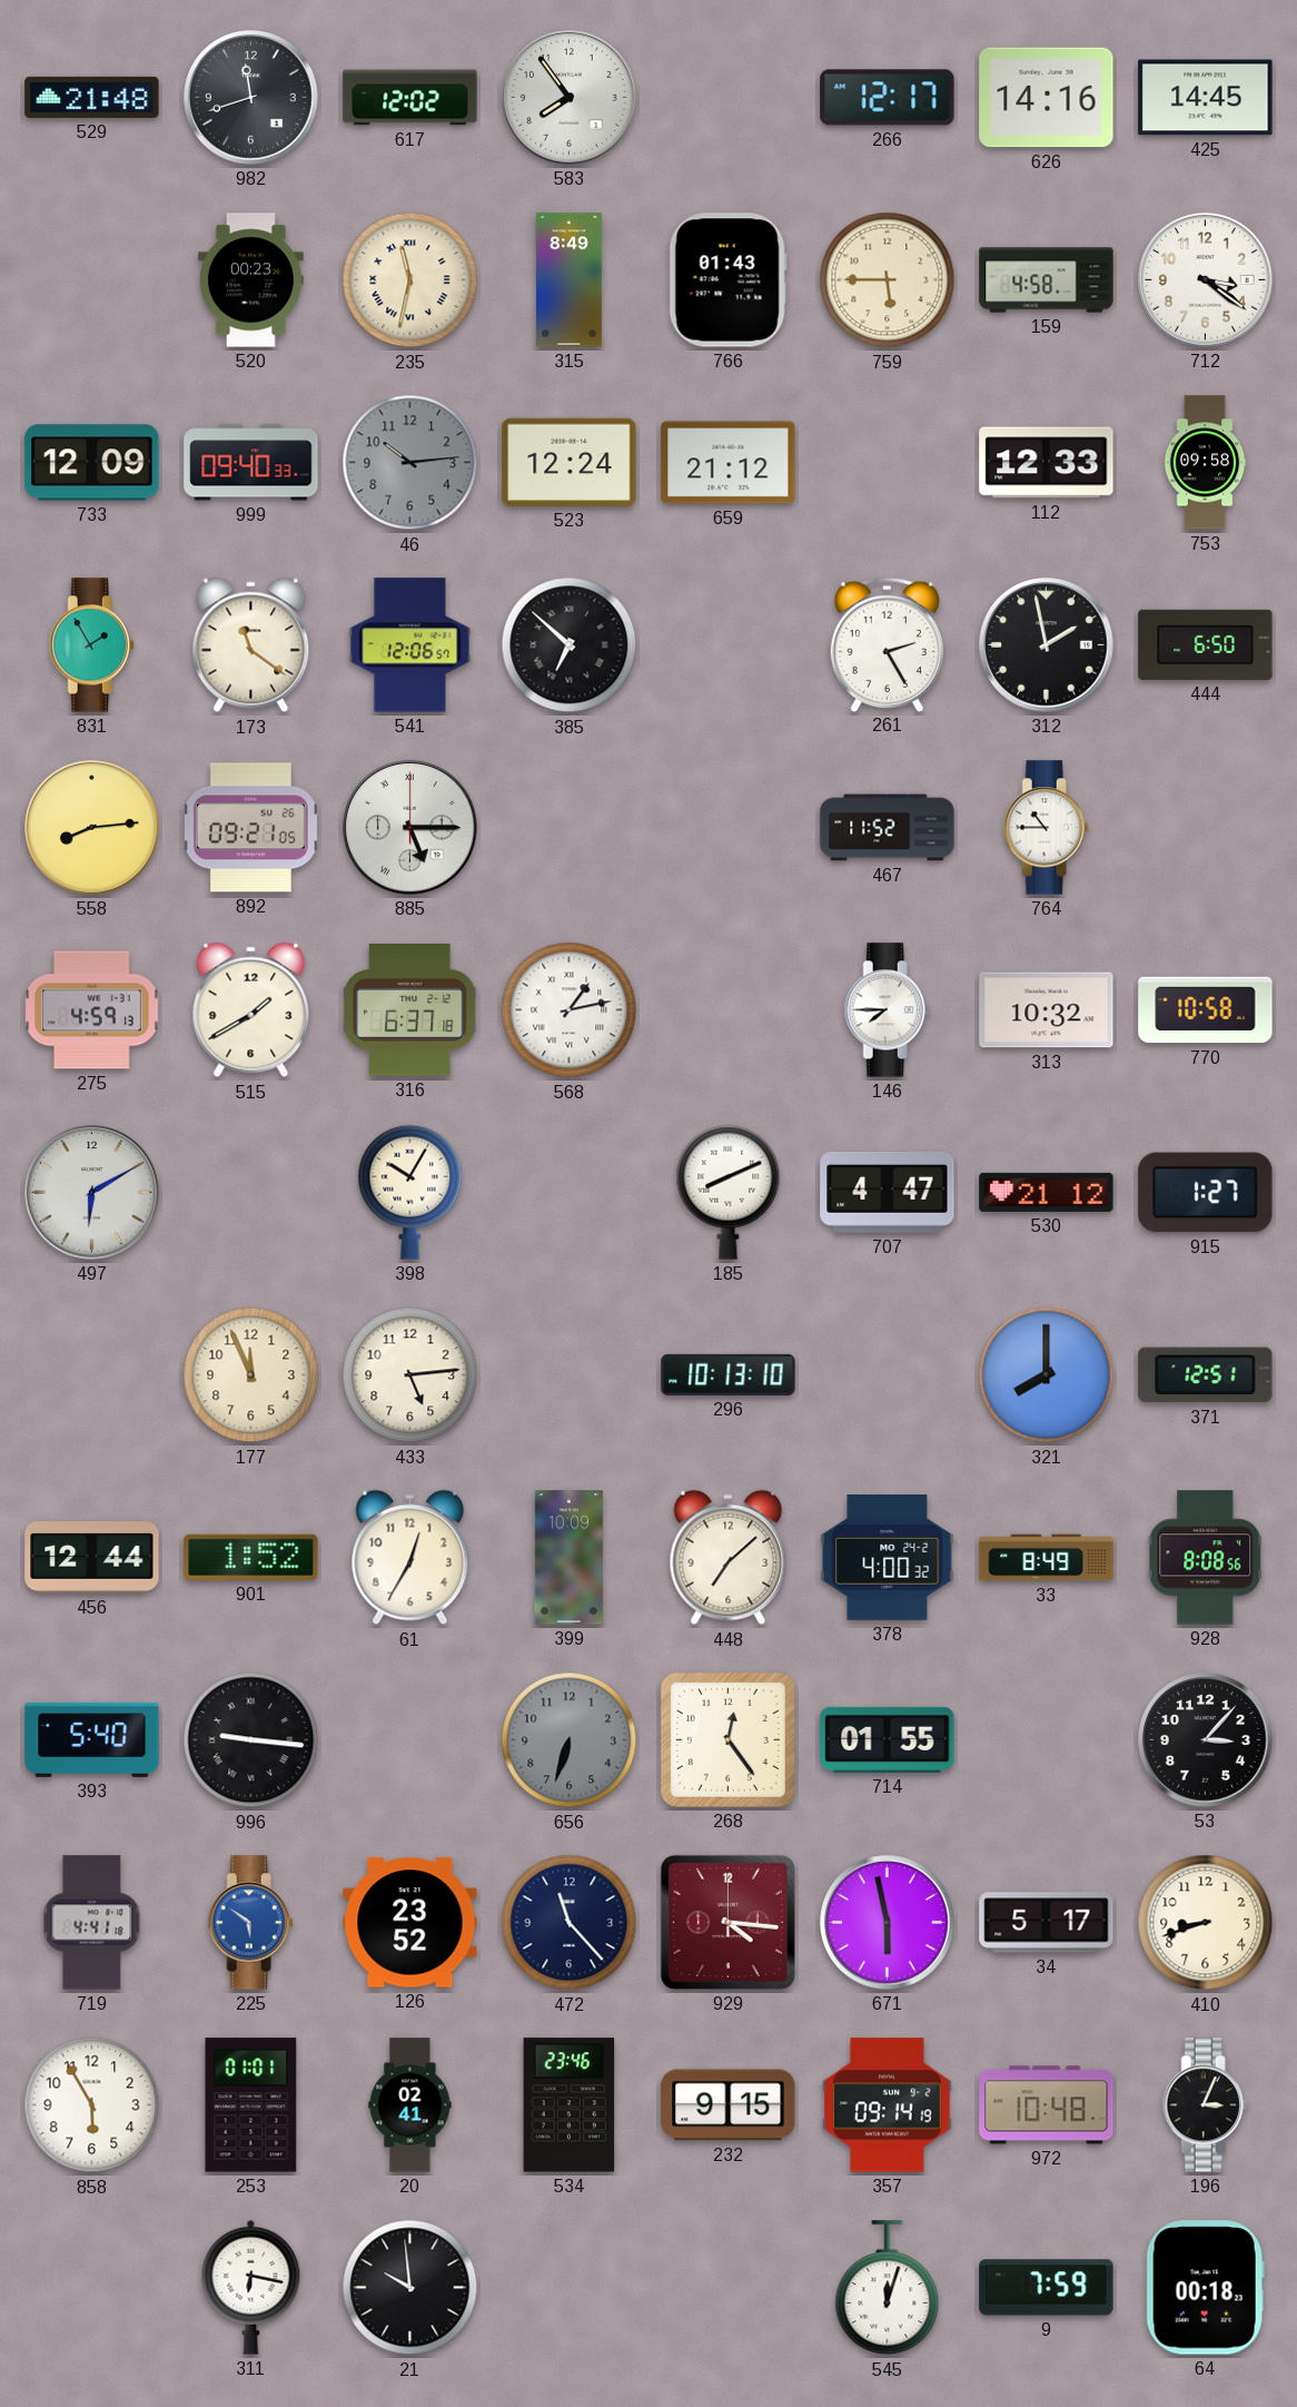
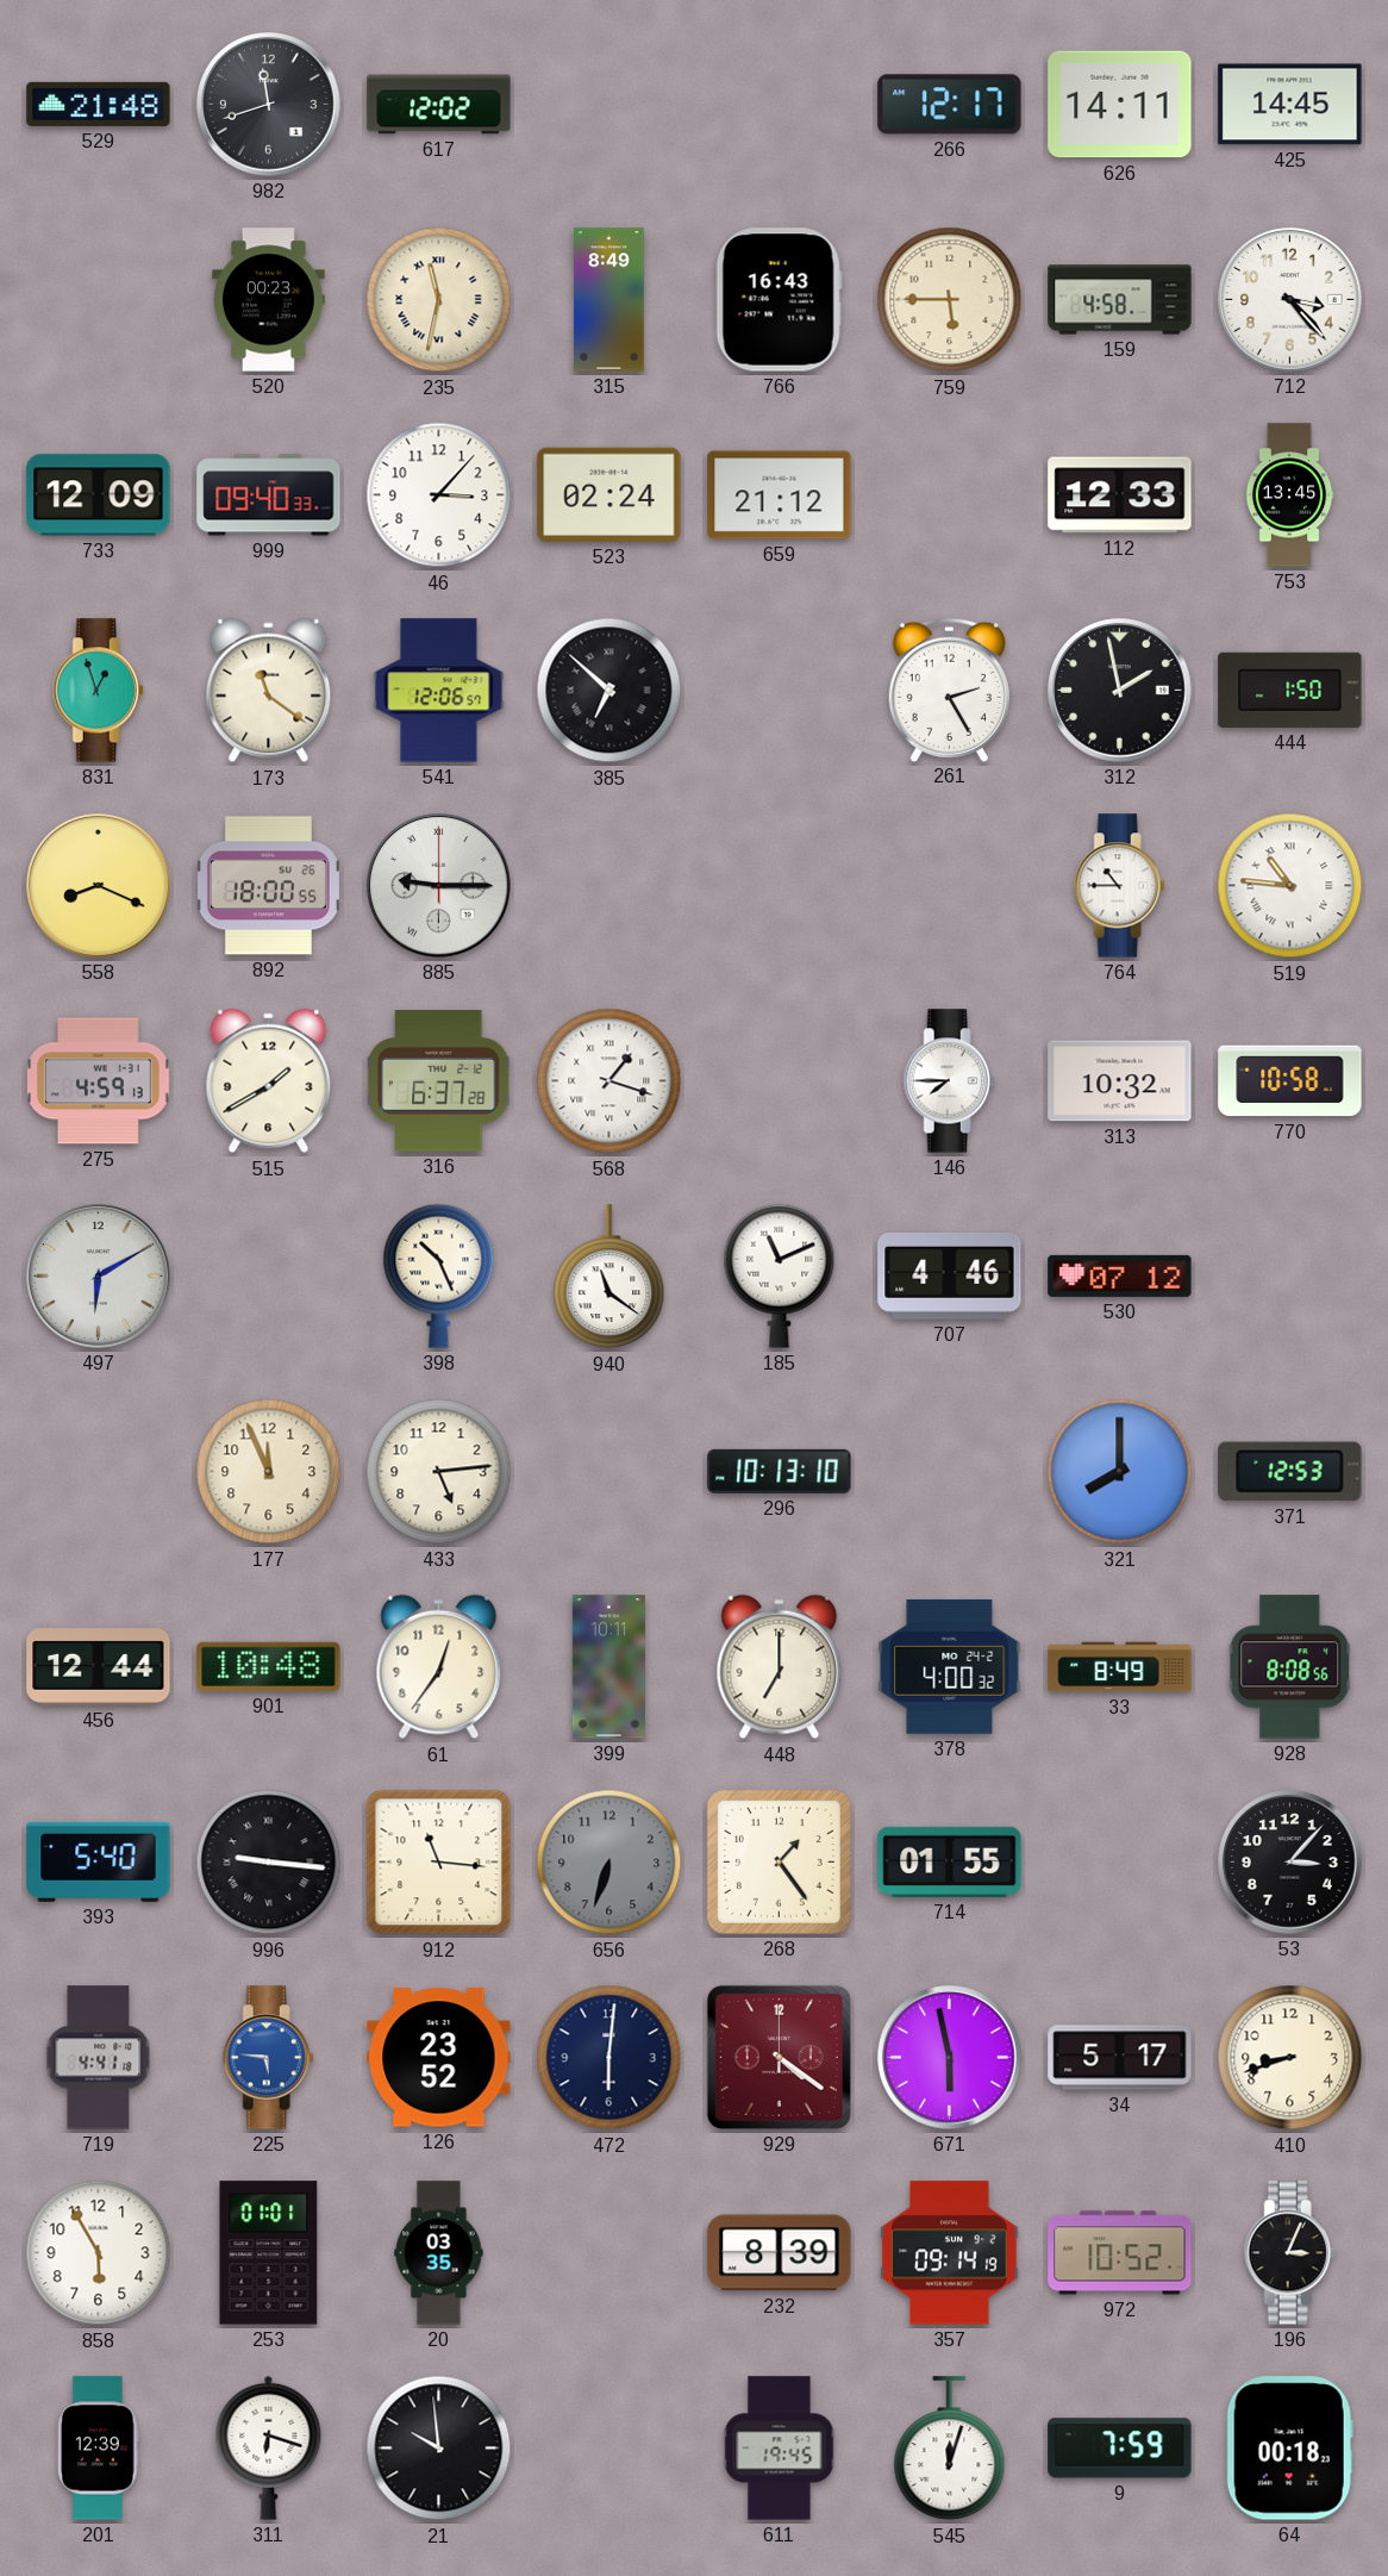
583: 7:54 -> none (570, 98)
626: 14:16 -> 14:11 (1120, 105)
766: 01:43 -> 16:43 (779, 300)
712: 3:21 -> 3:23 (1290, 300)
46: 10:14 -> 3:07 (439, 495)
46 dial: grey -> white (439, 495)
523: 12:24 -> 02:24 (609, 494)
753: 09:58 -> 13:45 (1289, 495)
831: 1:55 -> 12:57 (98, 691)
444: 6:50 -> 1:50 (1290, 690)
558: 8:14 -> 8:19 (99, 886)
892: 09:21 -> 18:00 (268, 886)
885: 5:15 -> 9:15 (439, 886)
467: 11:52 -> none (888, 828)
519: none -> 10:46 (1290, 886)
316: 6:37:18 -> 6:37:28 (439, 1081)
568: 1:13 -> 1:18 (609, 1081)
398: 10:05 -> 10:26 (439, 1275)
940: none -> 11:21 (609, 1277)
185: 8:11 -> 11:11 (780, 1275)
707: 4:47 -> 4:46 (950, 1277)
530: 21:12 -> 07:12 (1120, 1275)
915: 1:27 -> none (1206, 1193)
371: 12:51 -> 12:53 (1290, 1472)
901: 1:52 -> 10:48 (269, 1666)
61: 12:35 -> 12:36 (439, 1667)
399: 10:09 -> 10:11 (608, 1667)
448: 7:08 -> 7:00 (780, 1667)
912: none -> 11:16 (439, 1863)
268: 12:24 -> 1:24 (779, 1861)
225: 5:51 -> 5:46 (268, 2058)
472: 11:23 -> 6:01 (609, 2058)
929: 4:16 -> 4:21 (779, 2057)
20: 02:41 -> 03:35 (439, 2253)
534: 23:46 -> none (570, 2105)
232: 9:15 -> 8:39 (780, 2253)
972: 10:48 -> 10:52 (1120, 2253)
201: none -> 12:39 (99, 2449)
311: 6:17 -> 6:18 (269, 2447)
611: none -> 19:45 (780, 2449)
